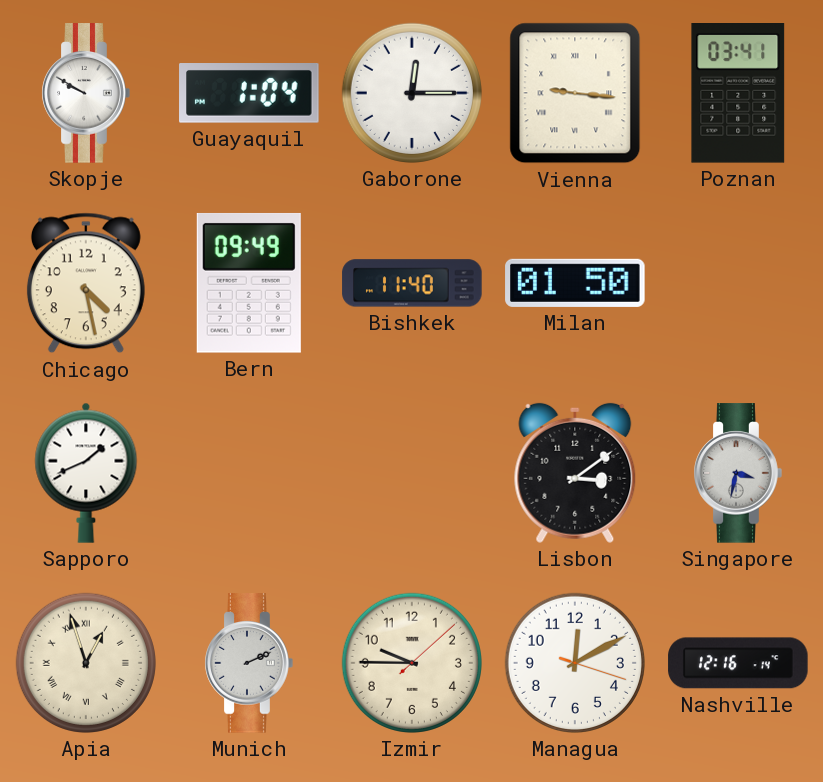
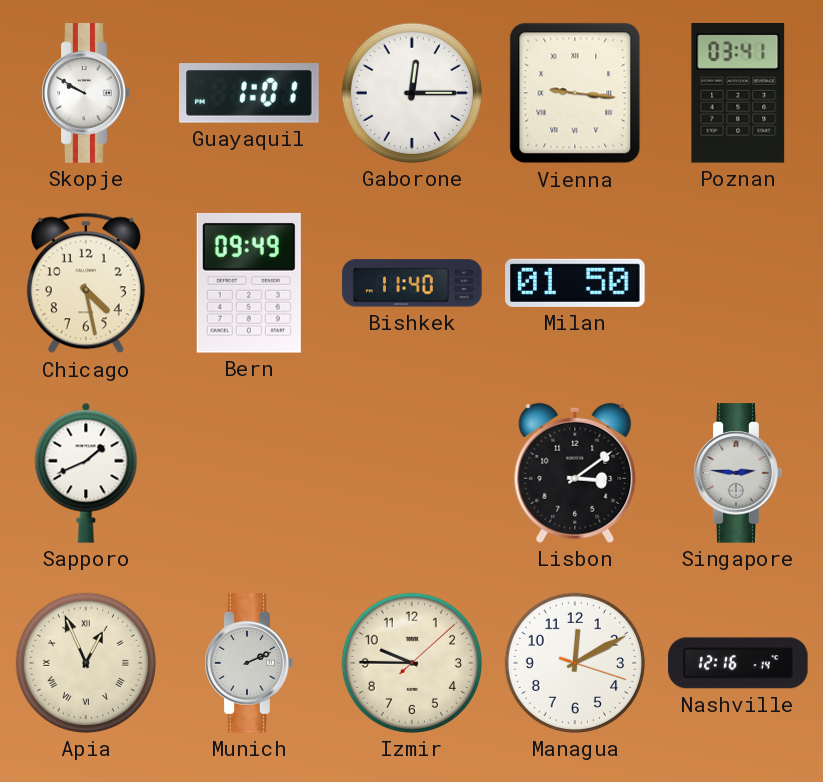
Guayaquil: 1:04 -> 1:01 (249, 93)
Singapore: 3:32 -> 2:46 (738, 473)
Apia: 12:57 -> 12:56 (86, 663)
